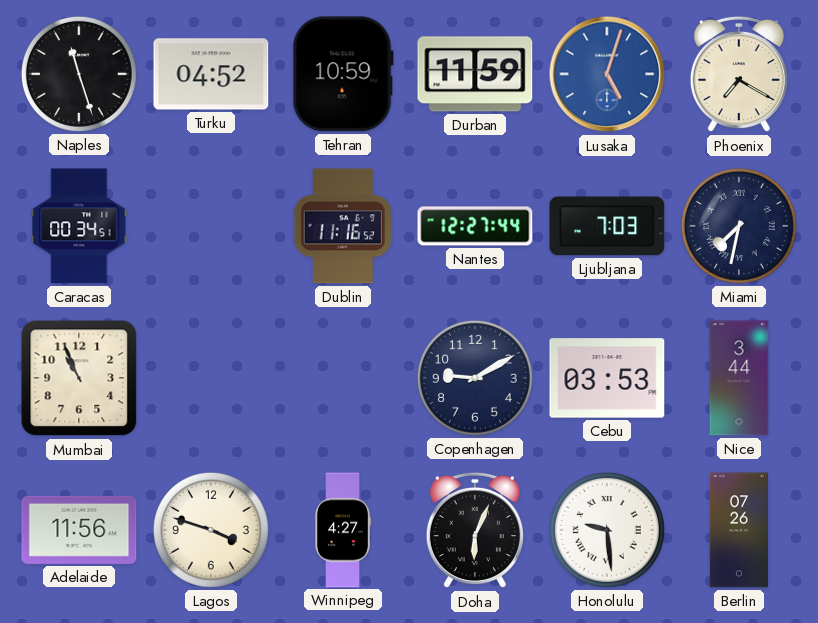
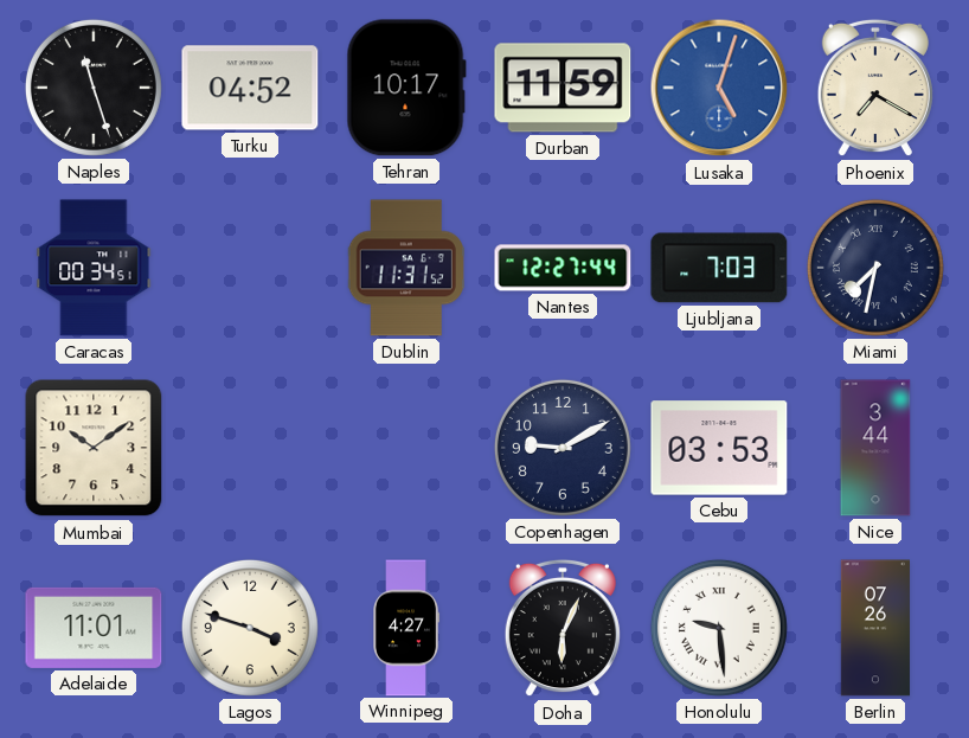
Tehran: 10:59 -> 10:17 (406, 88)
Dublin: 11:16 -> 11:31 (406, 268)
Mumbai: 10:56 -> 10:09 (94, 448)
Adelaide: 11:56 -> 11:01 (94, 628)
